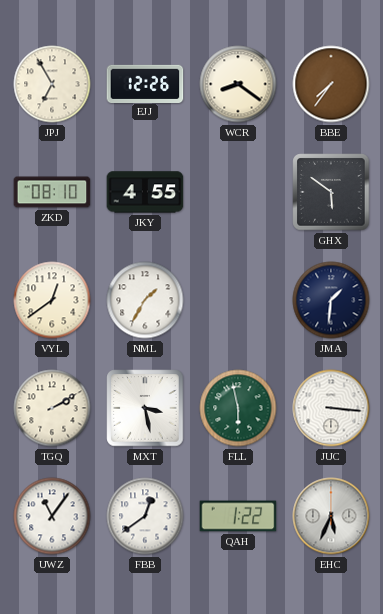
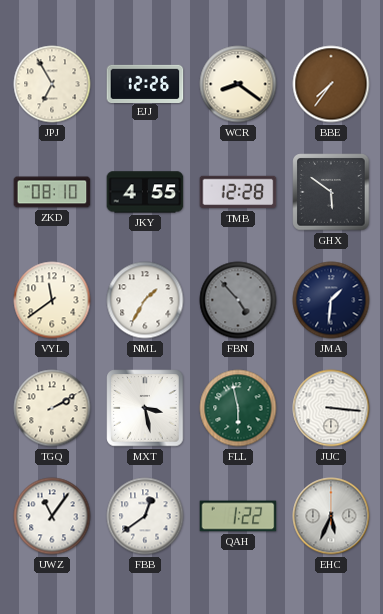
TMB: none -> 12:28 (238, 192)
VYL: 12:39 -> 11:39 (52, 300)
FBN: none -> 4:53 (238, 300)
